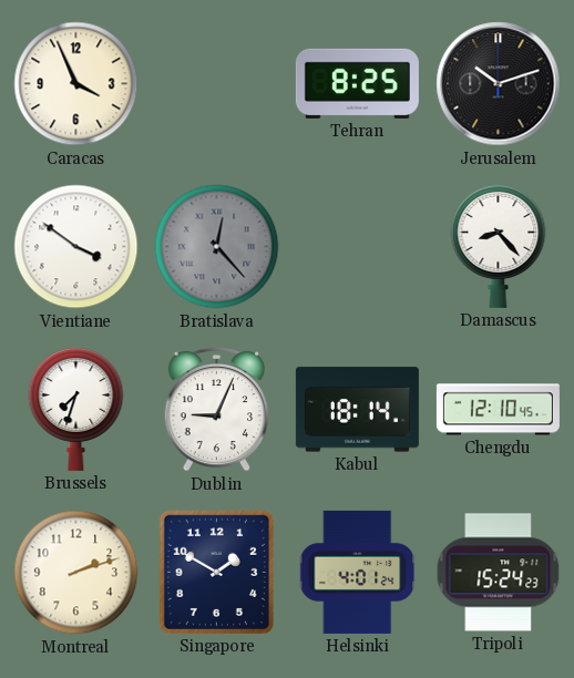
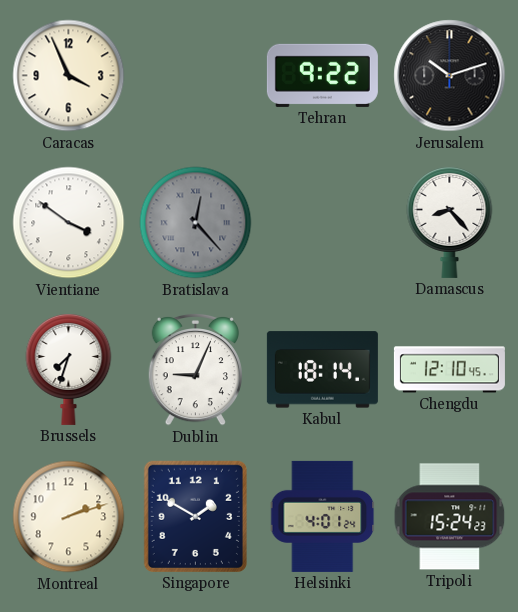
Tehran: 8:25 -> 9:22 (322, 75)
